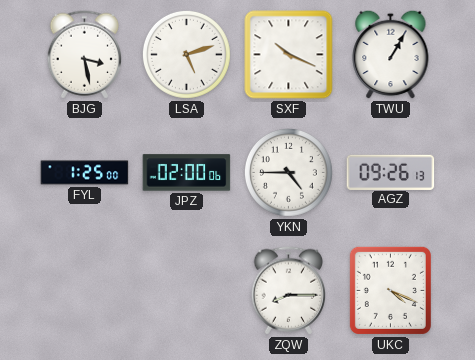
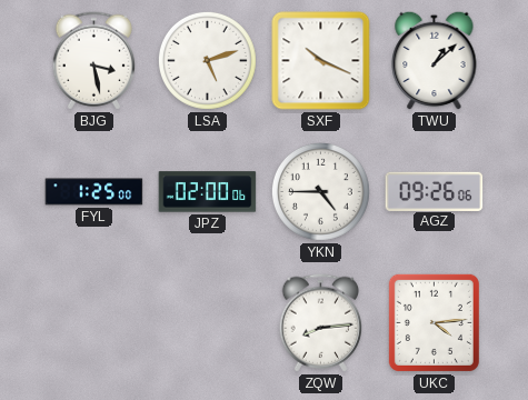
TWU: 1:05 -> 1:08 (435, 60)
AGZ: 09:26:13 -> 09:26:06 (435, 191)
ZQW: 8:15 -> 8:14 (321, 323)
UKC: 4:19 -> 4:14 (434, 322)
